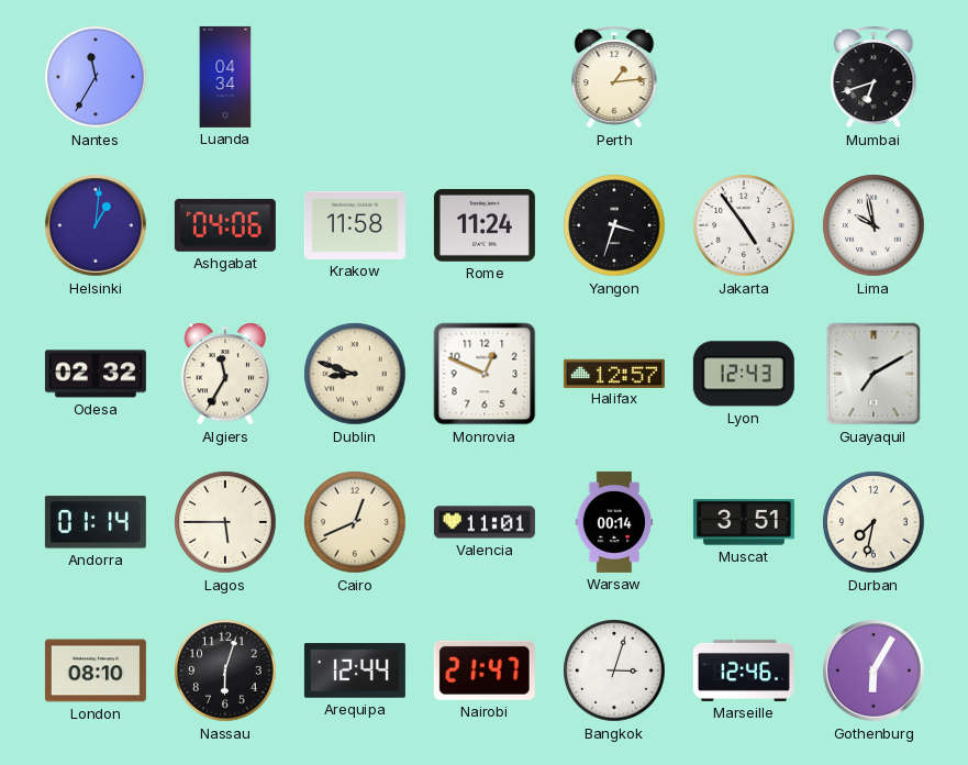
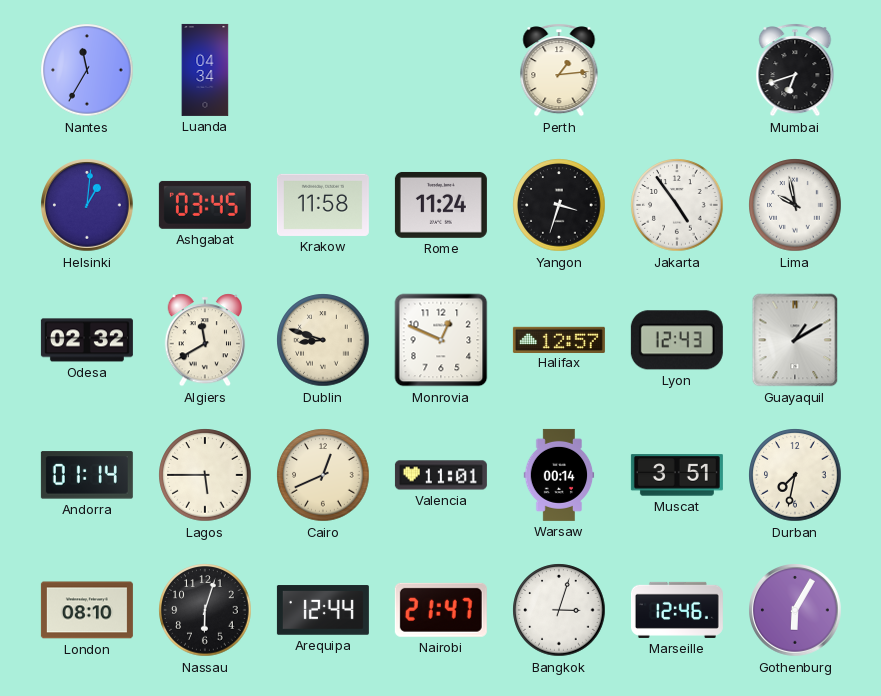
Ashgabat: 04:06 -> 03:45 (205, 205)
Algiers: 11:35 -> 11:40 (205, 340)
Guayaquil: 7:10 -> 1:10 (795, 340)
